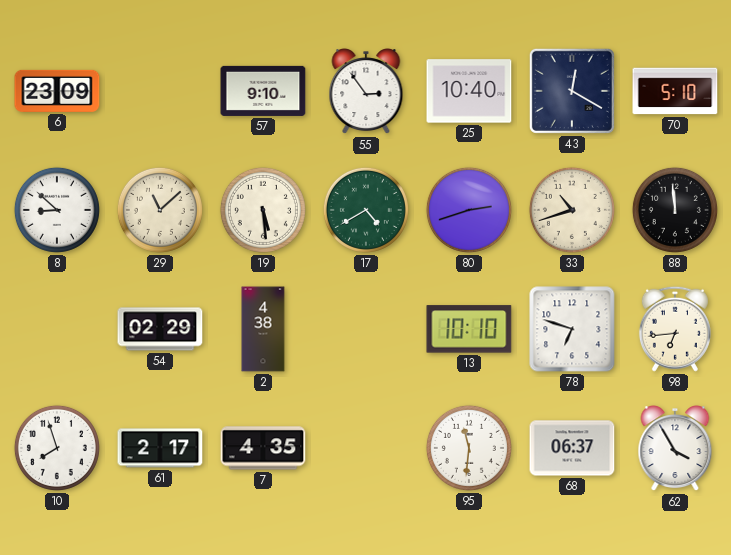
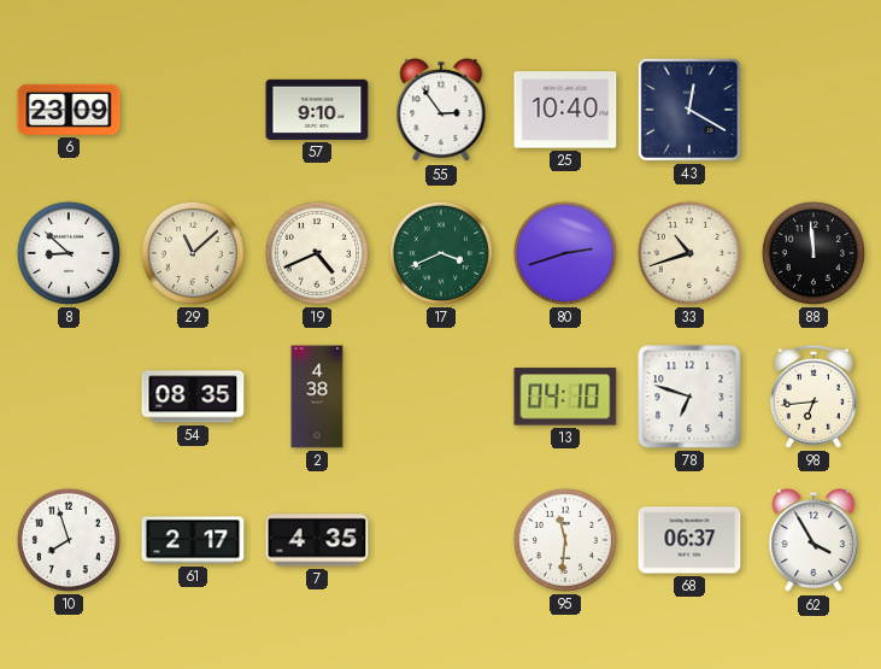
70: 5:10 -> none (675, 91)
19: 5:29 -> 4:41 (317, 253)
17: 4:40 -> 3:41 (441, 253)
54: 02:29 -> 08:35 (193, 397)
13: 10:10 -> 04:10 (565, 397)
